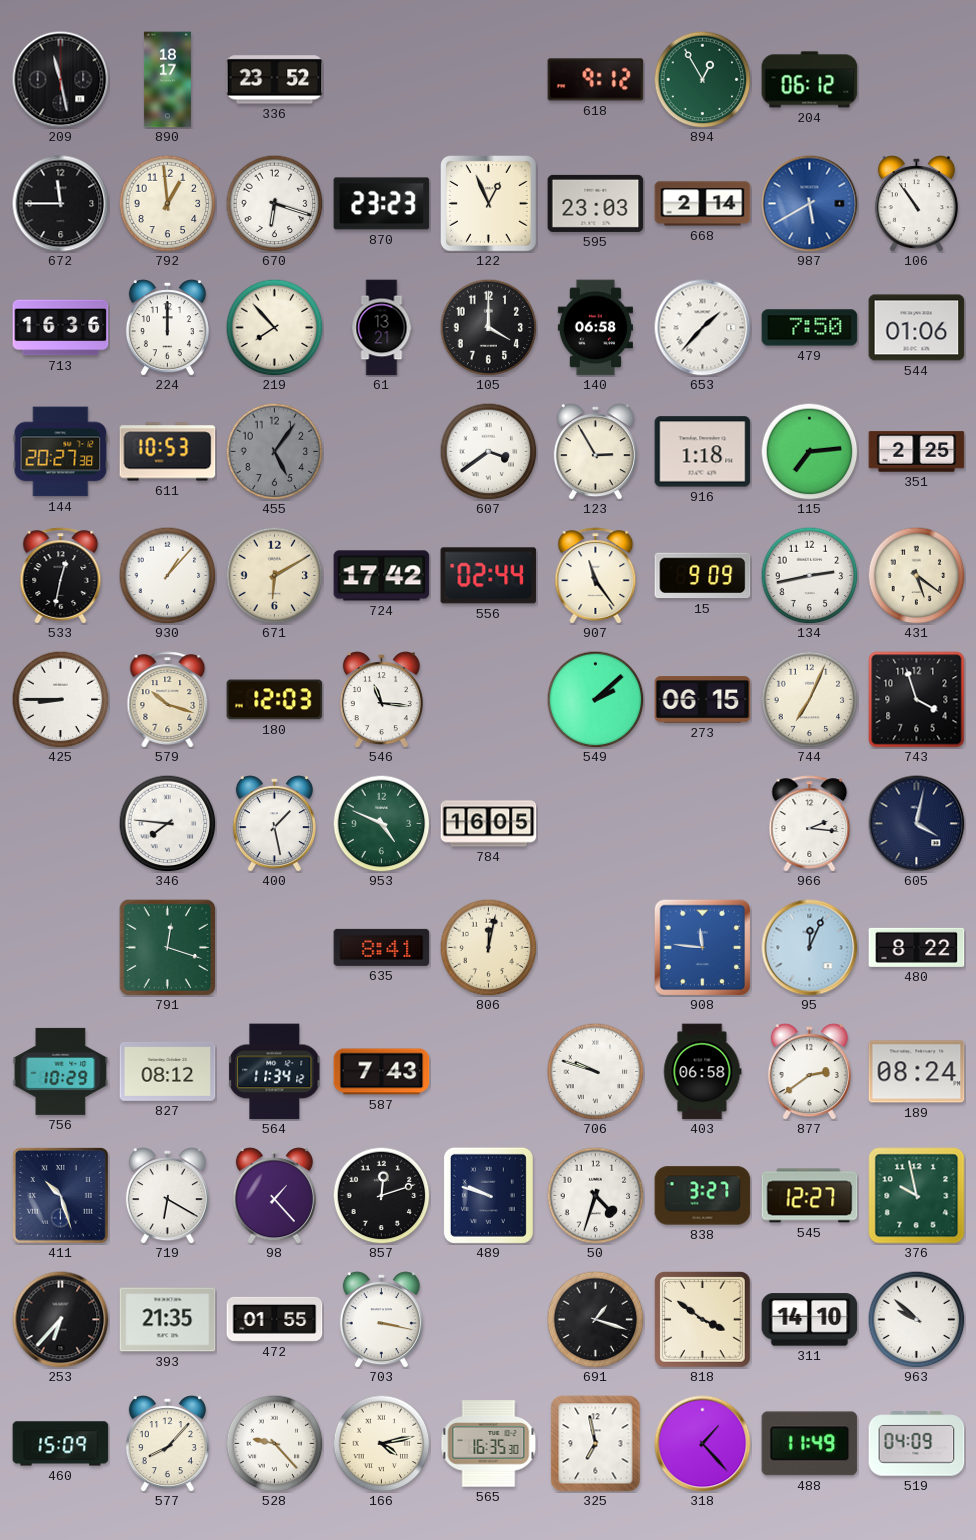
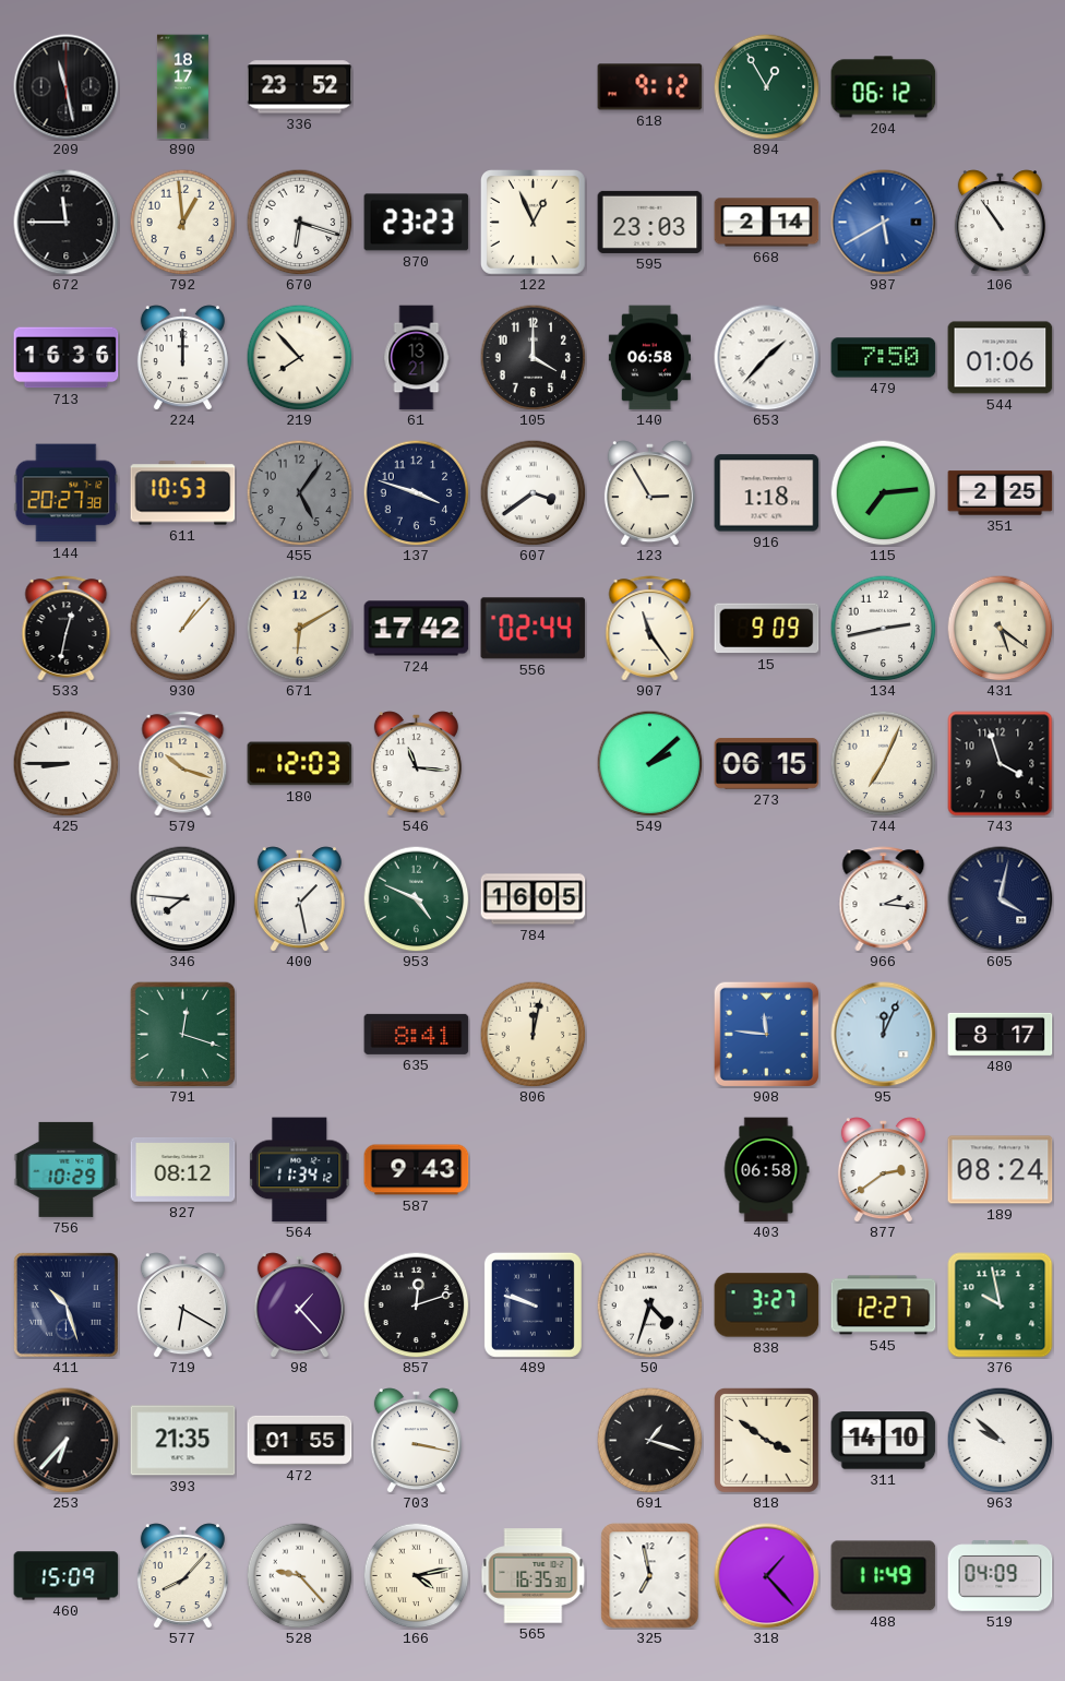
137: none -> 3:48 (416, 492)
480: 8:22 -> 8:17 (1001, 1034)
587: 7:43 -> 9:43 (417, 1170)
706: 9:48 -> none (595, 1071)
